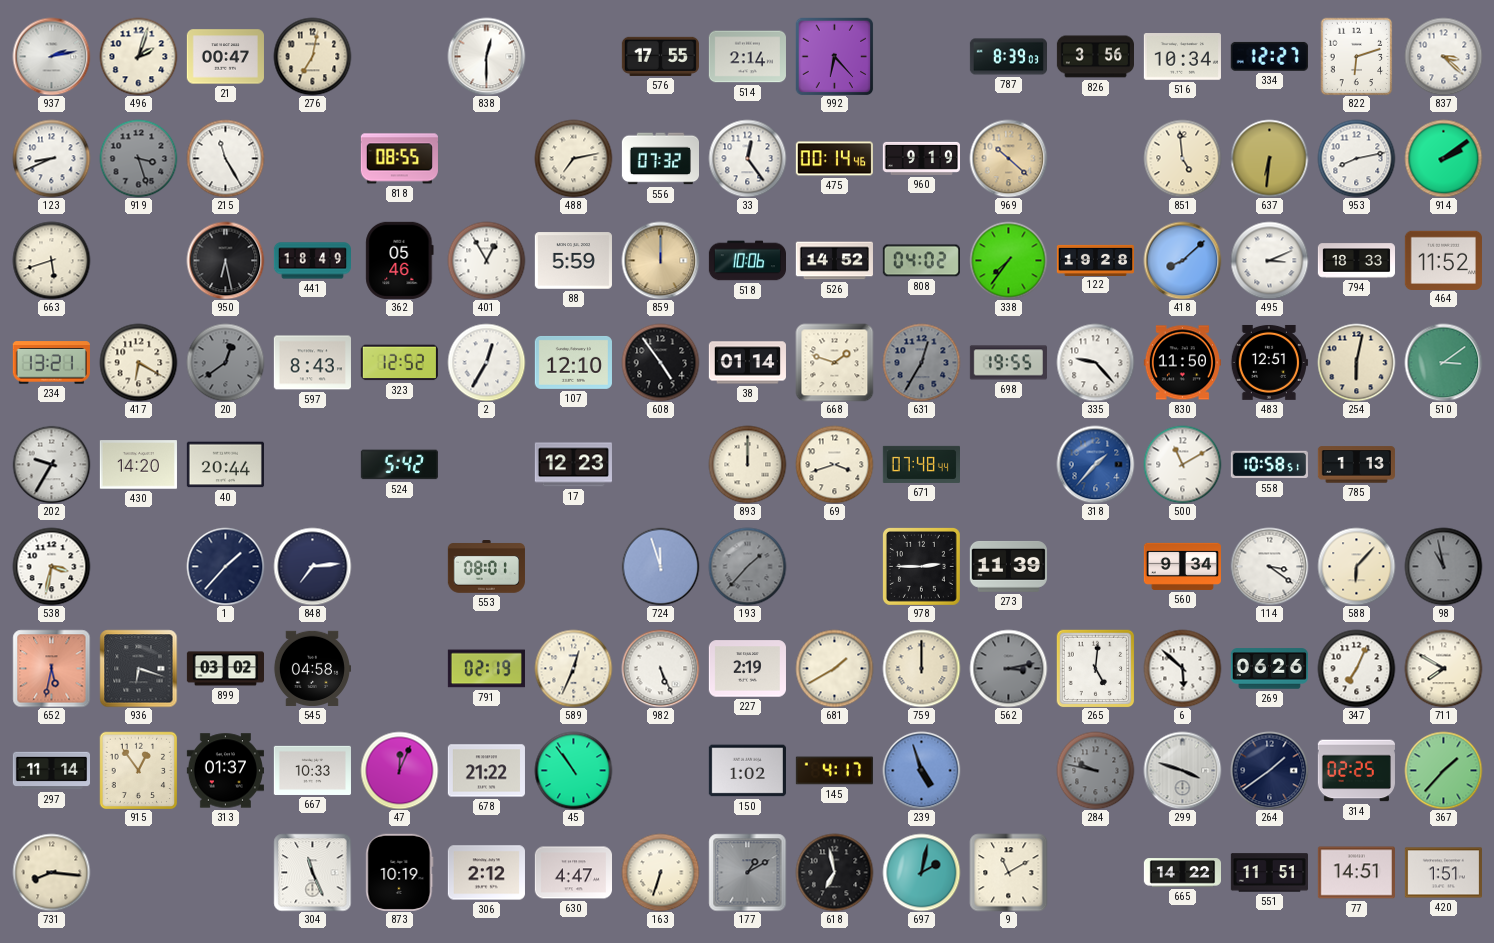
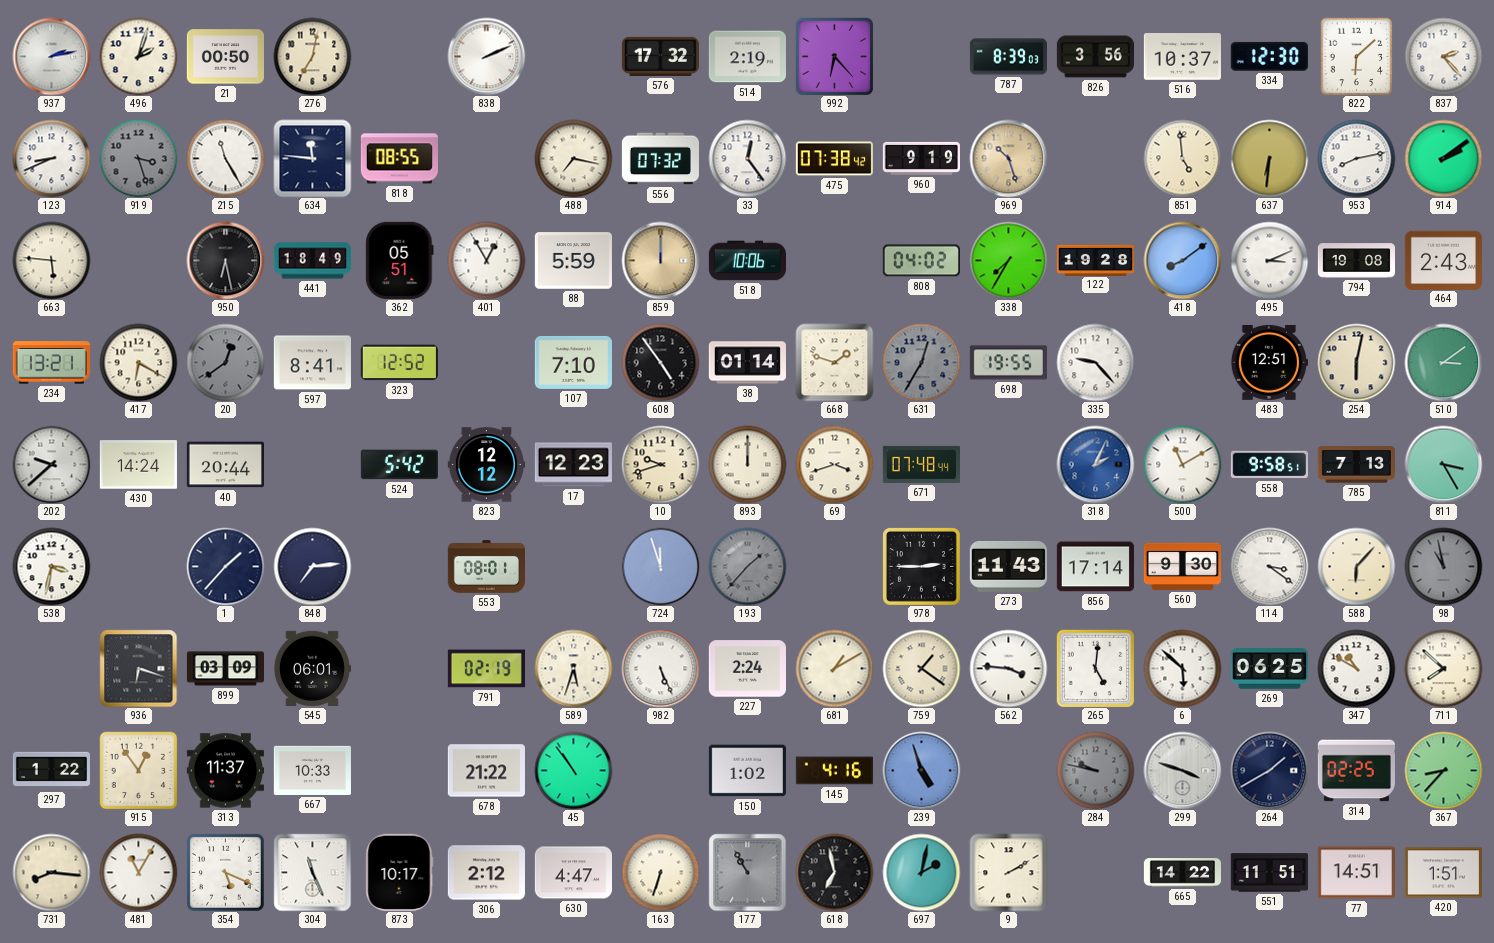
21: 00:47 -> 00:50 (225, 57)
838: 12:30 -> 2:11 (486, 56)
576: 17:55 -> 17:32 (660, 56)
514: 2:14 -> 2:19 (747, 57)
516: 10:34 -> 10:37 (1182, 57)
334: 12:27 -> 12:30 (1269, 56)
822: 6:12 -> 6:08 (1357, 56)
837: 3:22 -> 2:23 (1443, 56)
634: none -> 11:46 (312, 158)
488: 7:13 -> 7:17 (573, 158)
475: 00:14 -> 07:38 (834, 159)
969: 10:22 -> 10:27 (1008, 158)
663: 5:42 -> 5:46 (51, 260)
362: 05:46 -> 05:51 (400, 260)
526: 14:52 -> none (834, 261)
338: 7:36 -> 7:35 (1008, 260)
418: 8:08 -> 8:09 (1182, 260)
794: 18:33 -> 19:08 (1356, 261)
464: 11:52 -> 2:43 (1443, 260)
597: 8:43 -> 8:41 (312, 363)
2: 12:35 -> none (486, 362)
107: 12:10 -> 7:10 (573, 362)
830: 11:50 -> none (1182, 363)
202: 9:35 -> 9:38 (51, 464)
430: 14:20 -> 14:24 (138, 465)
823: none -> 12:12 (486, 465)
10: none -> 9:42 (660, 464)
318: 1:37 -> 2:04 (1095, 464)
558: 10:58 -> 9:58 (1269, 465)
785: 1:13 -> 7:13 (1356, 465)
811: none -> 3:25 (1443, 464)
273: 11:39 -> 11:43 (1008, 566)
856: none -> 17:14 (1095, 567)
560: 9:34 -> 9:30 (1182, 566)
652: 5:32 -> none (51, 668)
899: 03:02 -> 03:09 (225, 669)
545: 04:58 -> 06:01 (312, 668)
589: 12:34 -> 5:33 (573, 668)
227: 2:19 -> 2:24 (747, 669)
681: 1:40 -> 1:10 (834, 668)
759: 12:00 -> 1:21 (921, 668)
562: 3:13 -> 3:46 (1008, 668)
562 dial: grey -> white (1008, 668)
269: 06:26 -> 06:25 (1269, 669)
347: 7:04 -> 10:50 (1356, 668)
711: 7:50 -> 7:52 (1443, 668)
297: 11:14 -> 1:22 (51, 771)
313: 01:37 -> 11:37 (225, 771)
47: 12:04 -> none (399, 770)
145: 4:17 -> 4:16 (834, 771)
264: 1:39 -> 1:40 (1269, 770)
367: 1:37 -> 8:37 (1443, 770)
481: none -> 11:05 (138, 872)
354: none -> 5:19 (225, 872)
873: 10:19 -> 10:17 (400, 872)
177: 1:10 -> 10:55 (747, 872)
9: 11:10 -> 2:10 (1008, 872)
